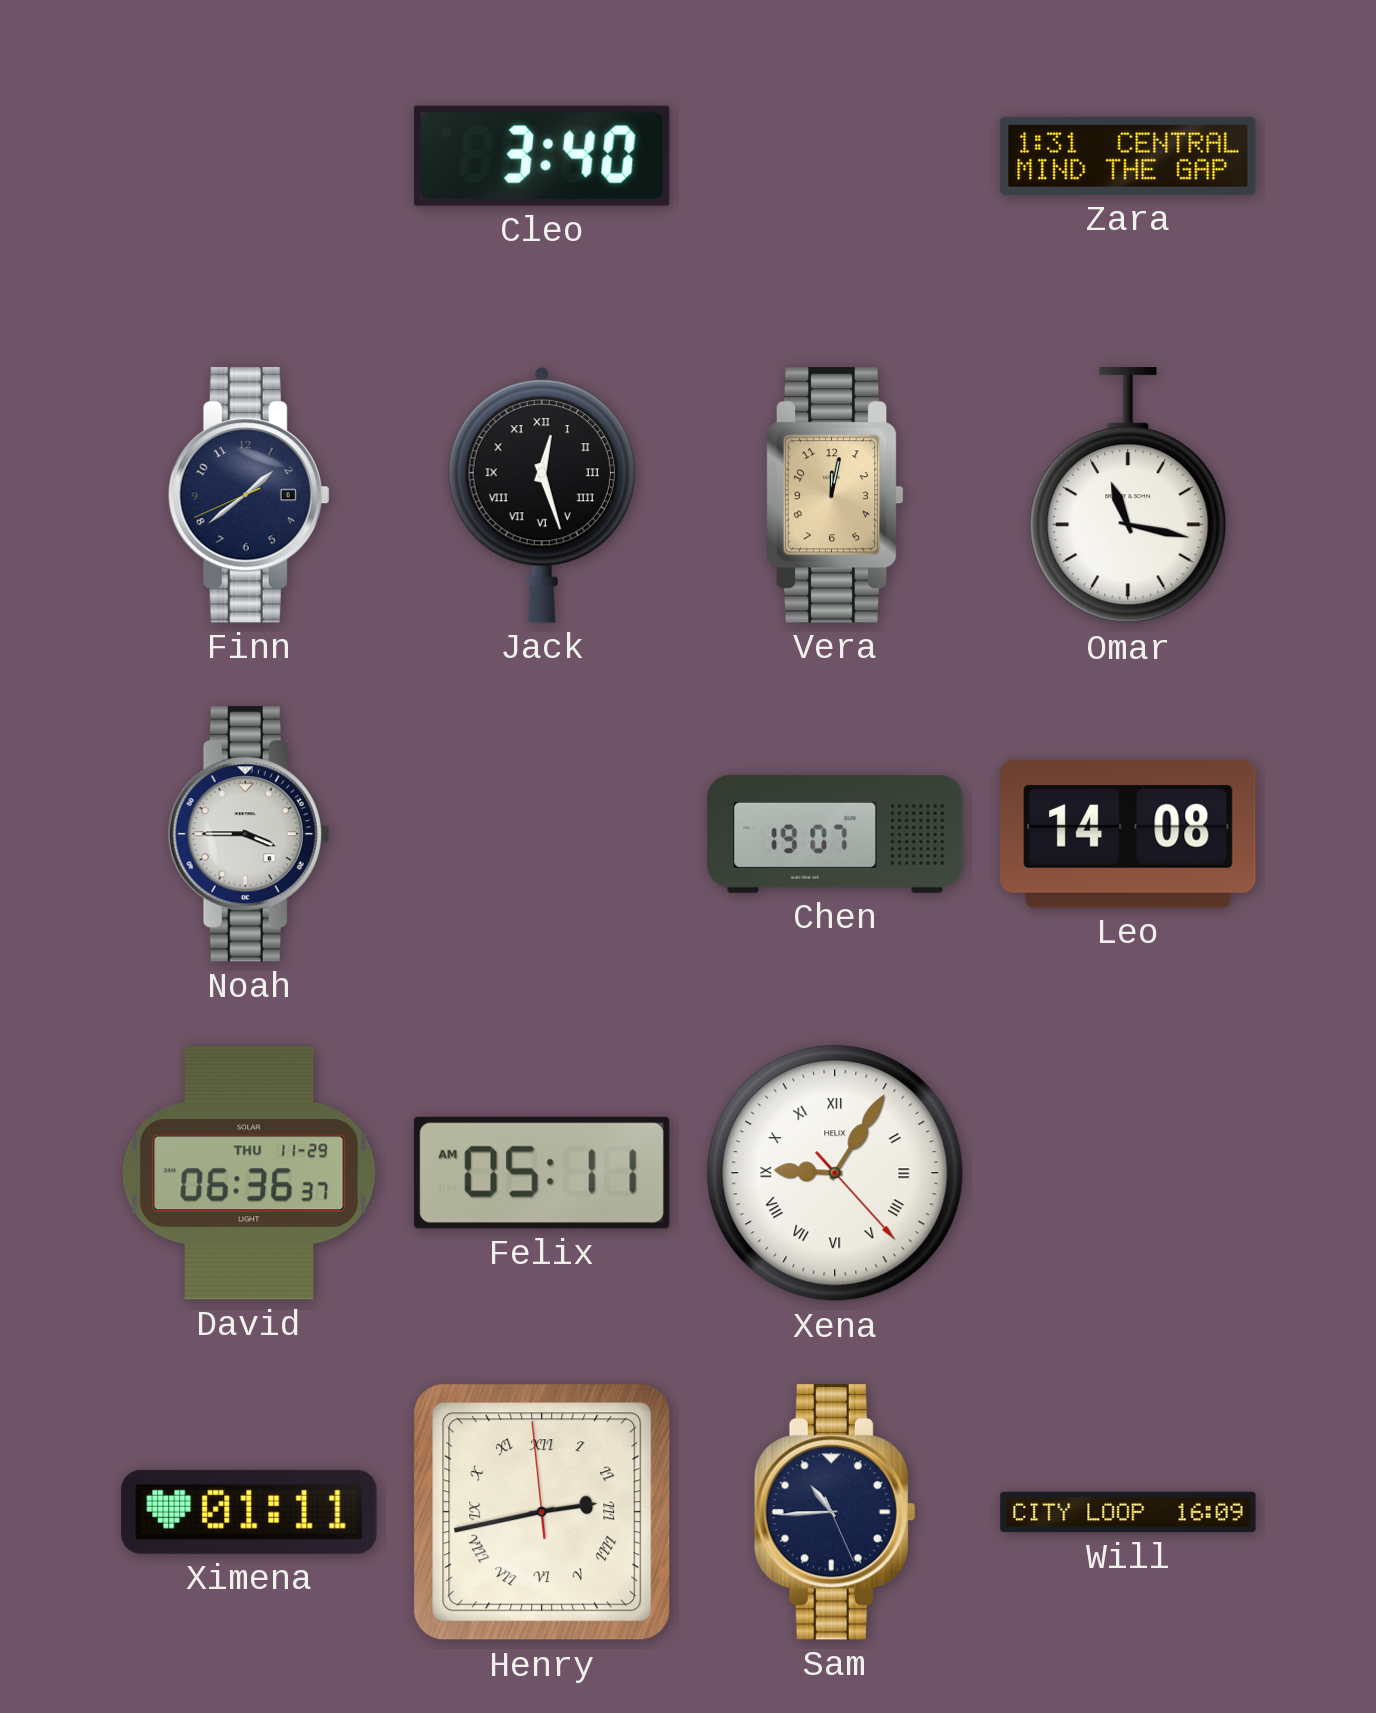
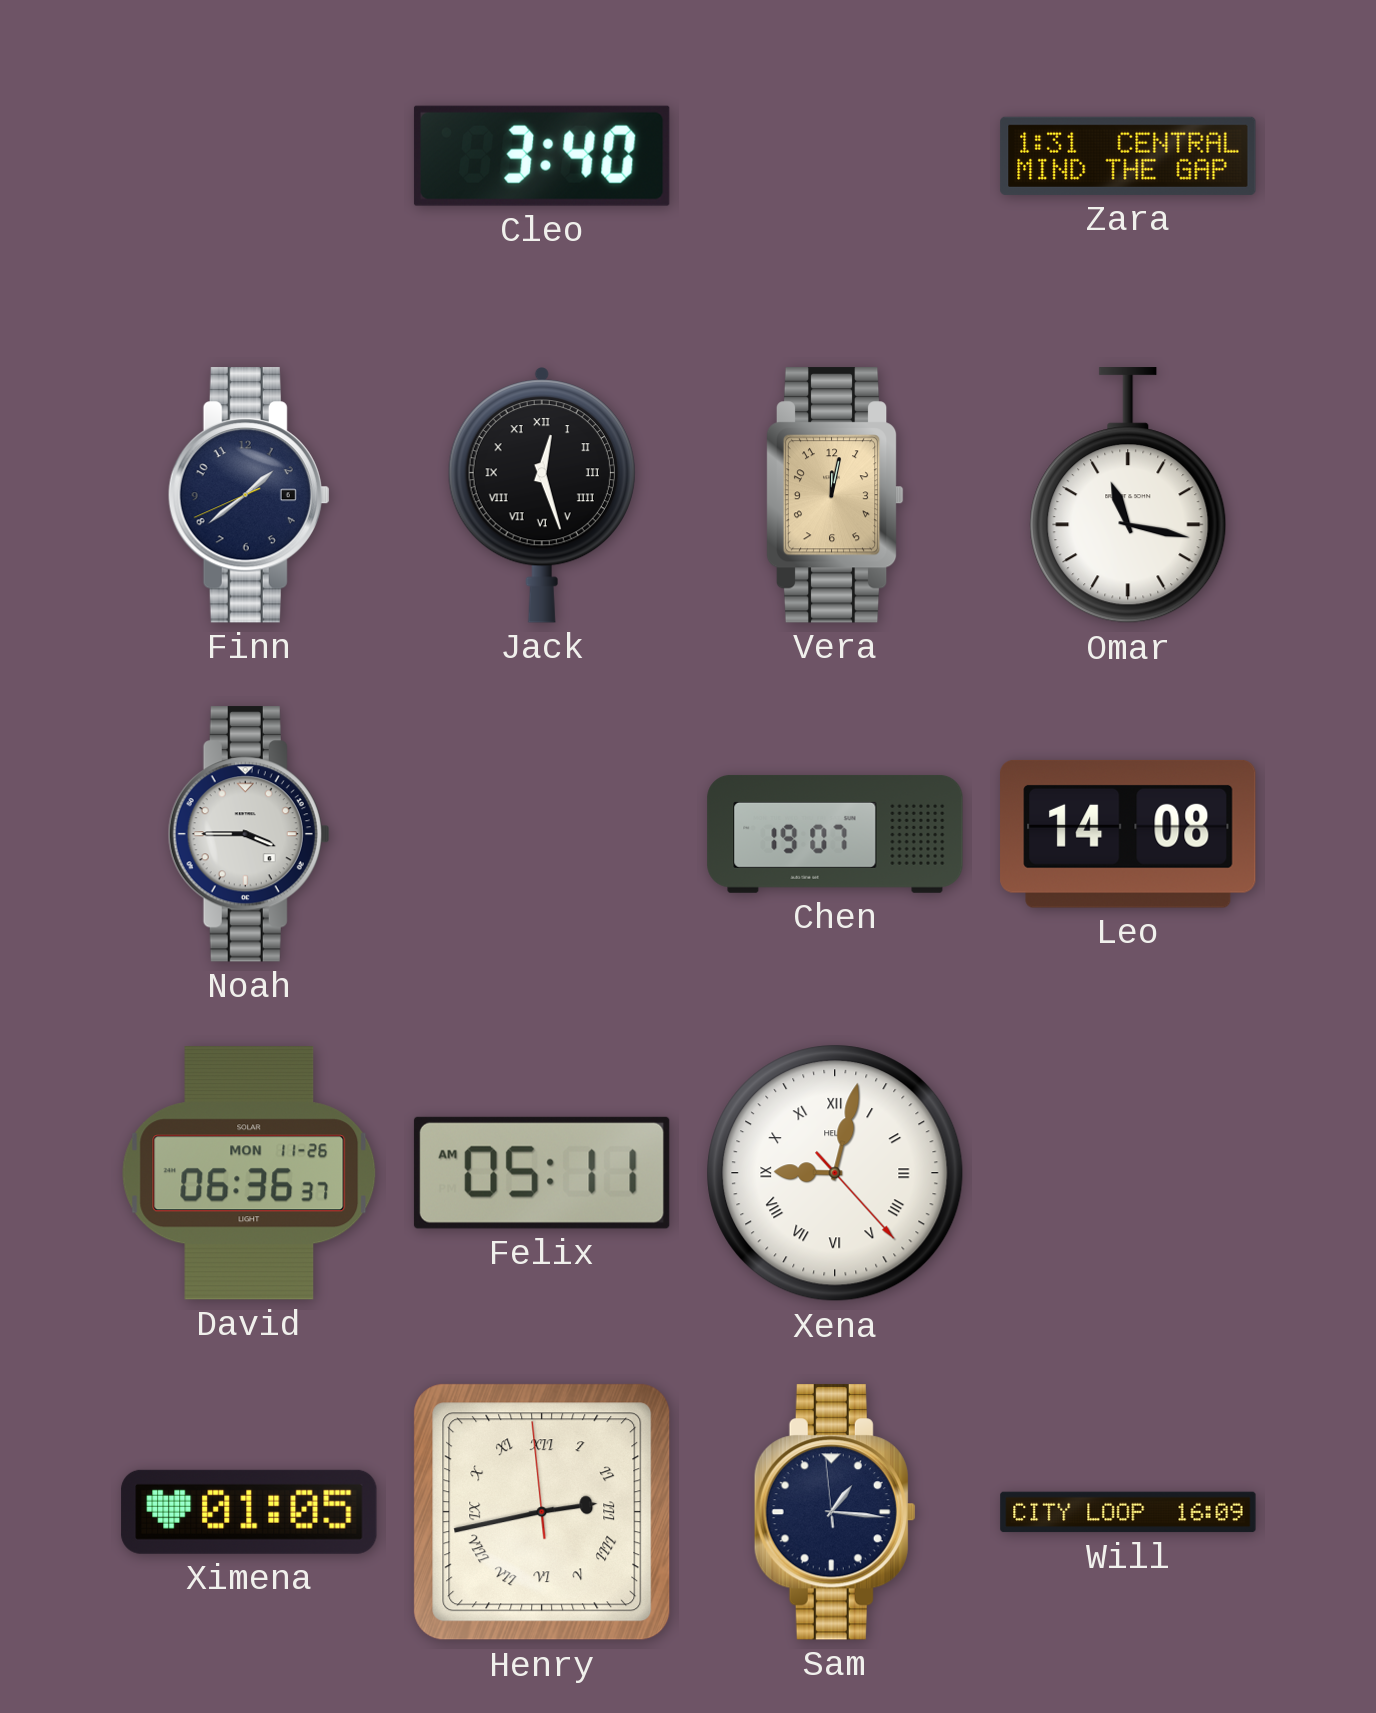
David date: THU 11-29 -> MON 11-26 (249, 1173)
Xena: 9:05 -> 9:02 (835, 1173)
Ximena: 01:11 -> 01:05 (249, 1512)
Sam: 10:44 -> 1:15 (835, 1512)
